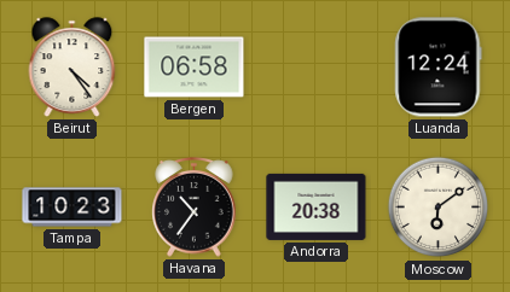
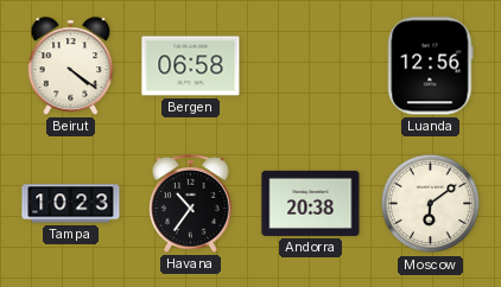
Beirut: 4:24 -> 4:21 (71, 66)
Luanda: 12:24 -> 12:56 (431, 66)
